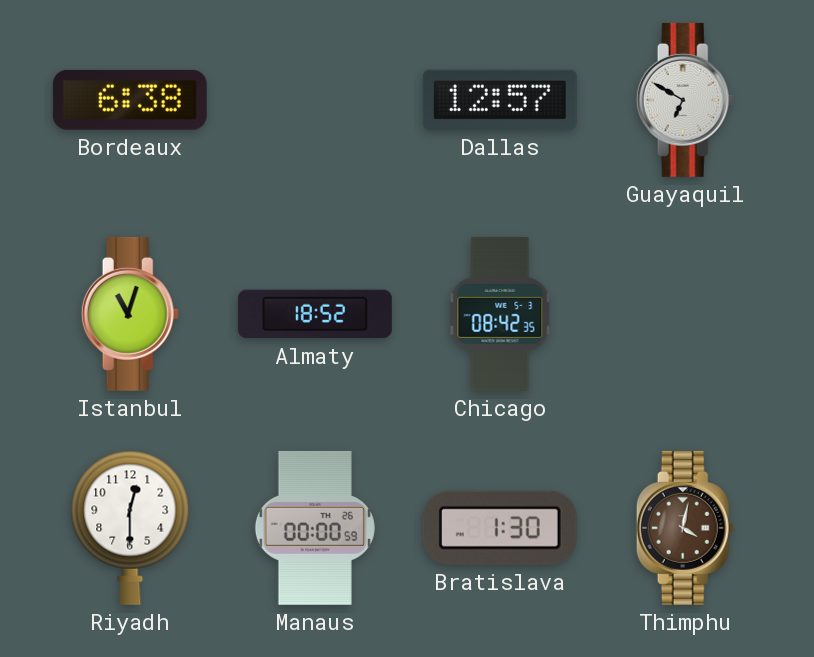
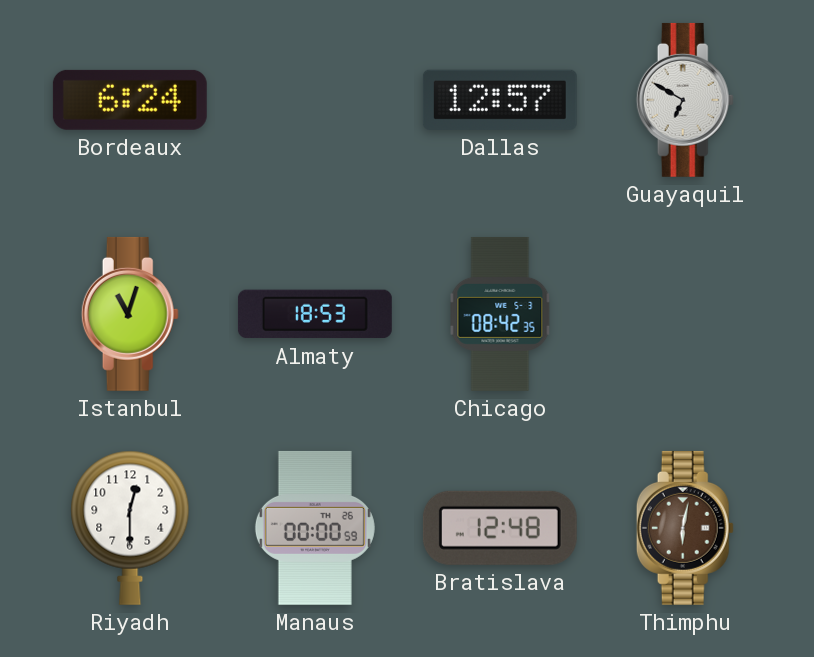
Bordeaux: 6:38 -> 6:24 (130, 100)
Almaty: 18:52 -> 18:53 (315, 314)
Bratislava: 1:30 -> 12:48 (500, 528)
Thimphu: 4:02 -> 6:02 (685, 528)
